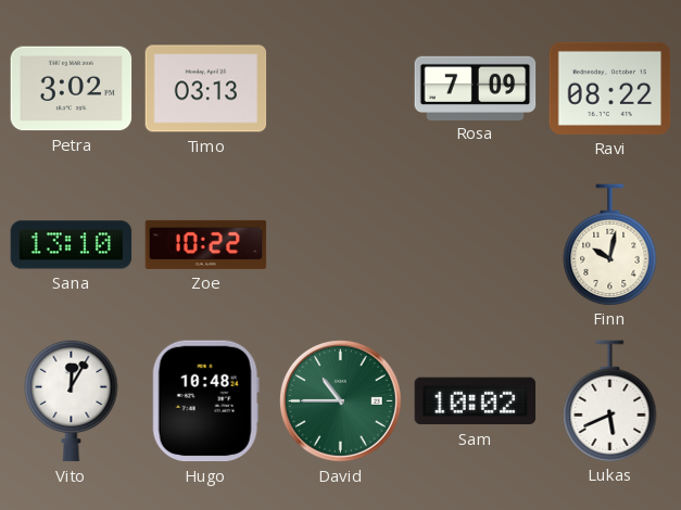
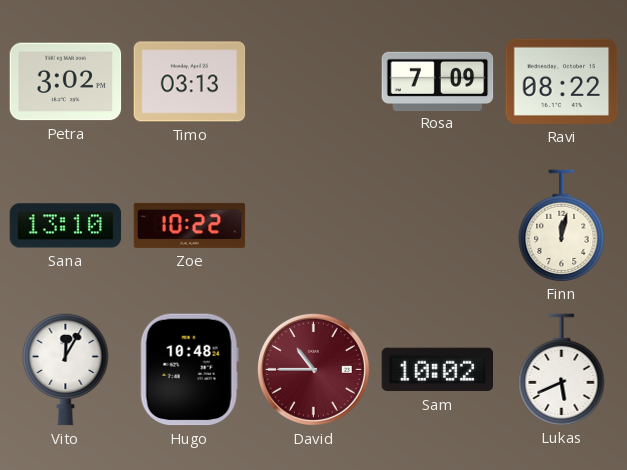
Finn: 10:02 -> 12:02 (562, 225)
David dial: green -> burgundy (313, 369)
